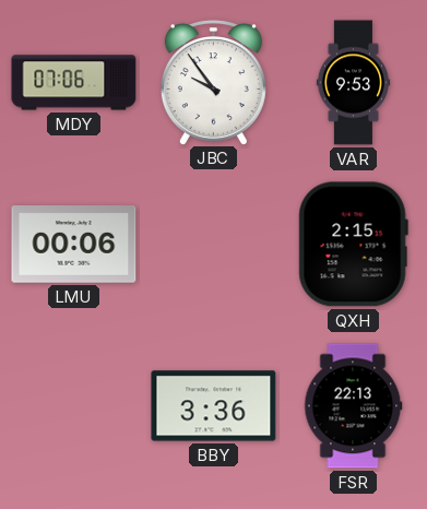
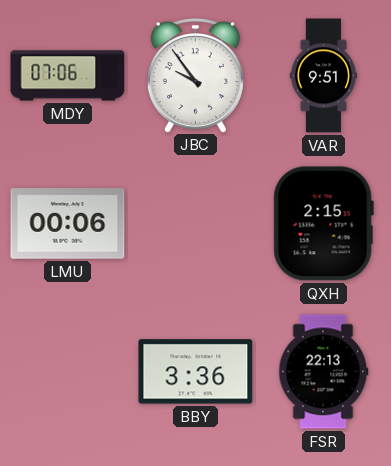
VAR: 9:53 -> 9:51 (324, 76)
